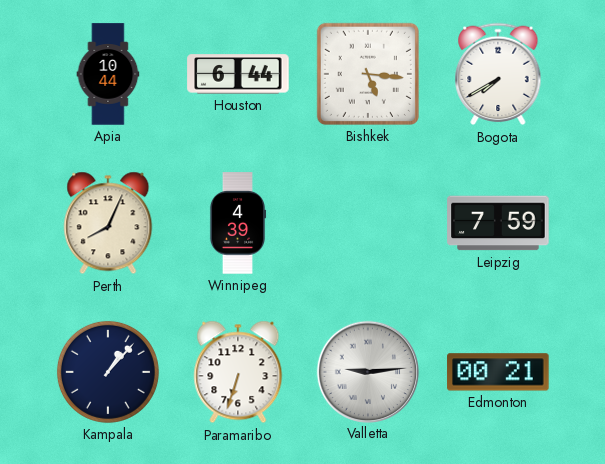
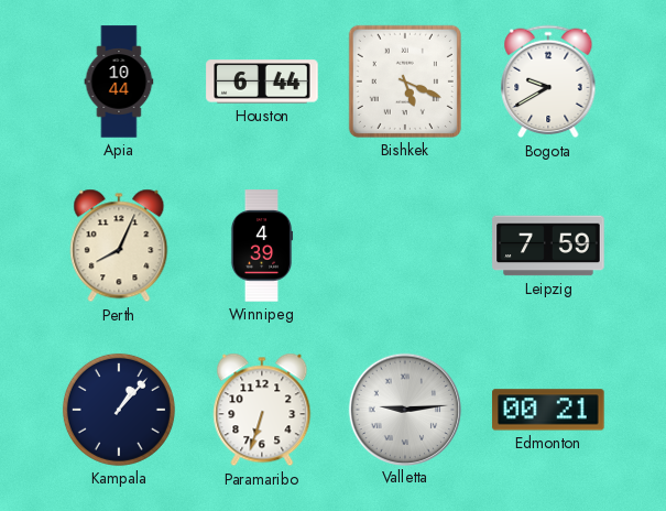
Bishkek: 5:16 -> 5:19 (405, 81)
Bogota: 7:40 -> 9:40 (548, 81)
